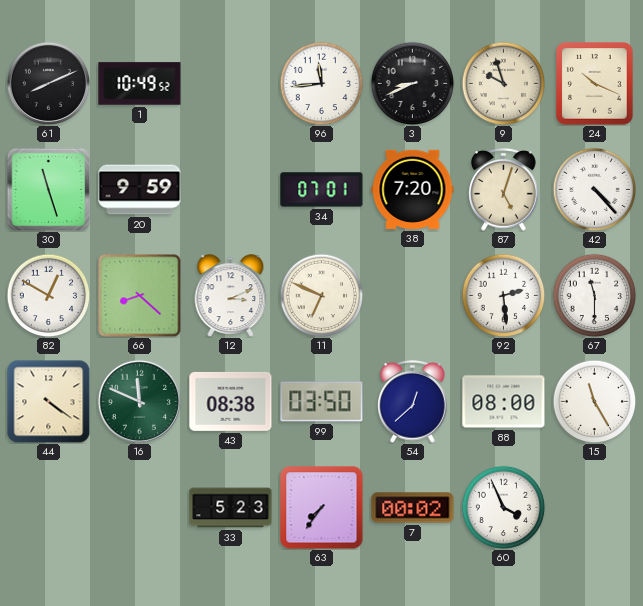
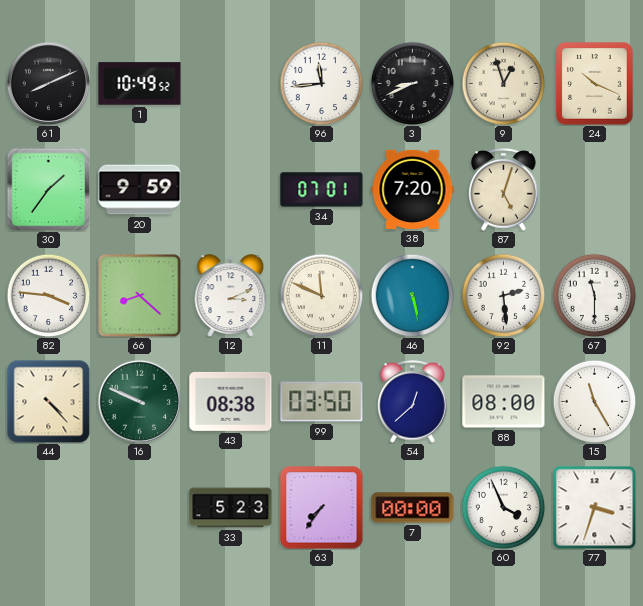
9: 9:57 -> 12:57 (503, 83)
30: 11:27 -> 1:36 (48, 189)
42: 4:23 -> none (594, 189)
82: 12:50 -> 3:46 (48, 295)
11: 6:49 -> 11:49 (321, 295)
46: none -> 5:28 (412, 295)
44: 4:21 -> 4:23 (48, 401)
16: 11:49 -> 9:49 (139, 401)
7: 00:02 -> 00:00 (413, 508)
77: none -> 3:33 (594, 507)
